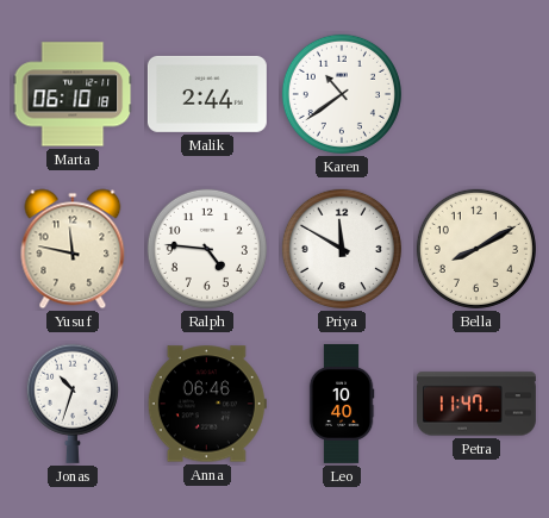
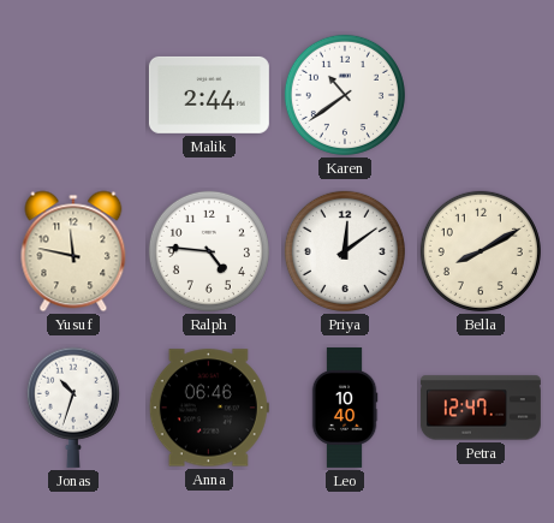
Marta: 06:10 -> none (73, 94)
Priya: 11:50 -> 12:09 (345, 251)
Petra: 11:47 -> 12:47 (481, 408)
